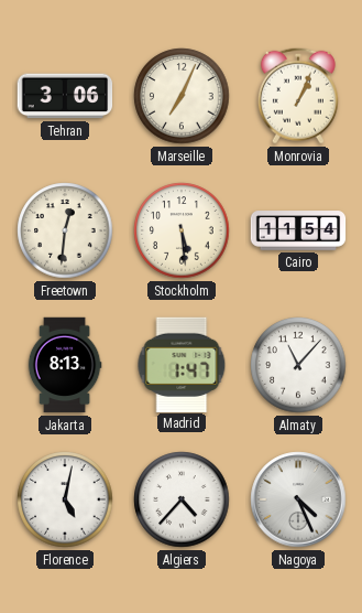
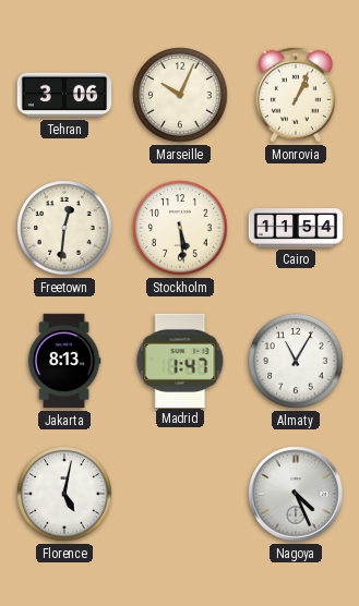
Marseille: 7:04 -> 10:04 (180, 95)
Almaty: 11:07 -> 11:05 (296, 361)
Algiers: 4:37 -> none (182, 499)
